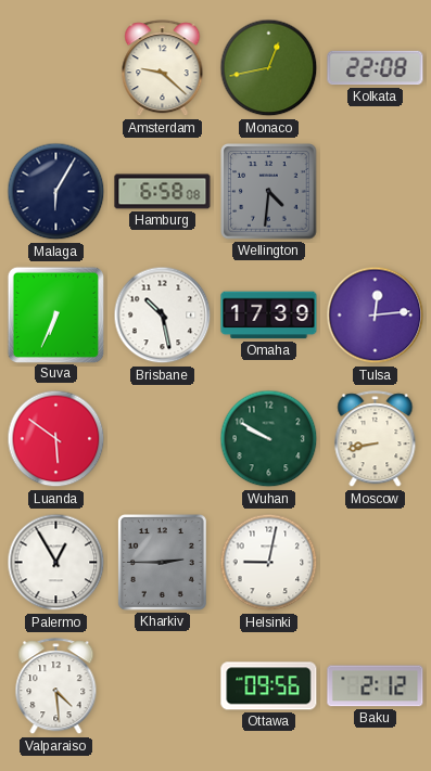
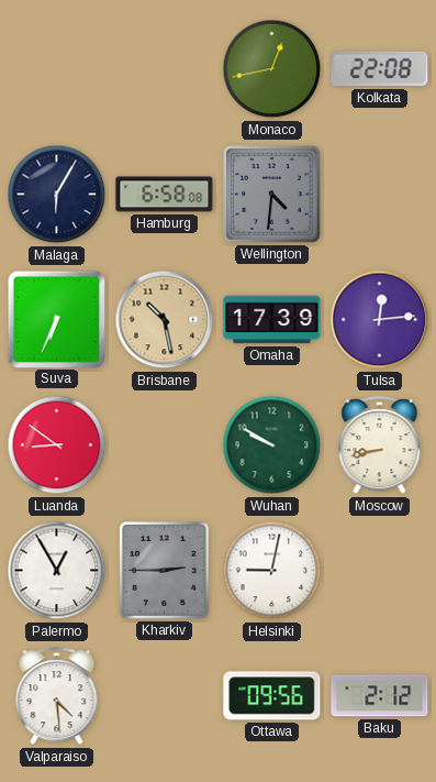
Amsterdam: 9:22 -> none (163, 68)
Brisbane dial: white -> champagne (165, 320)
Luanda: 5:51 -> 8:51 (57, 445)
